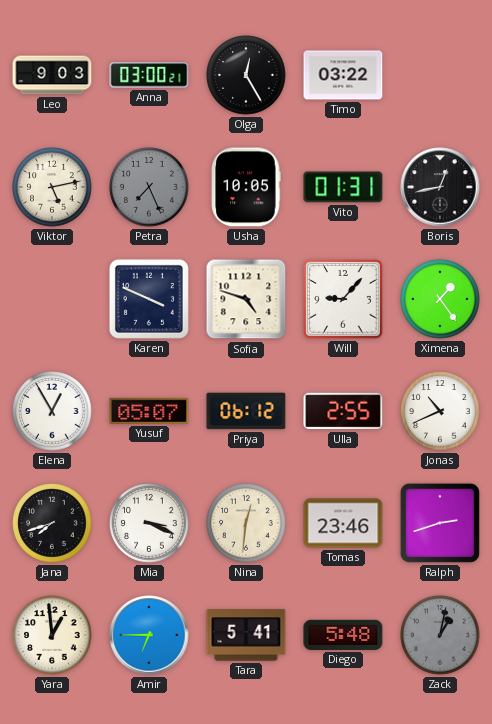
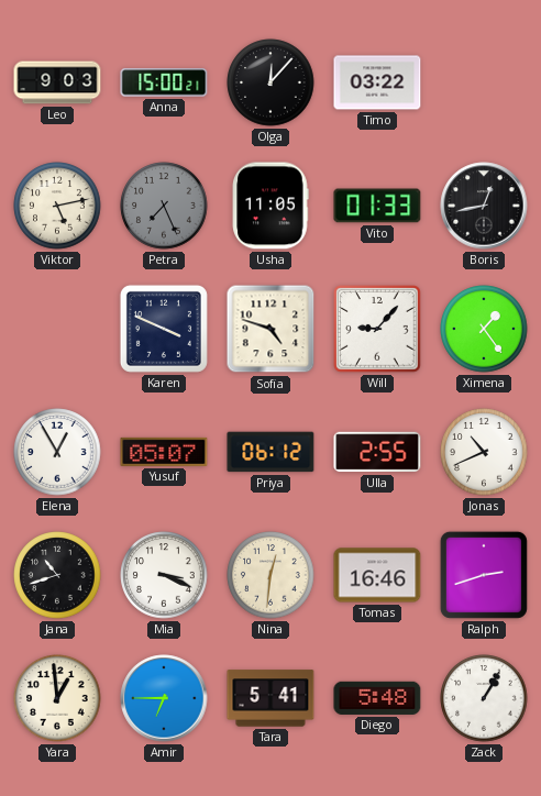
Anna: 03:00 -> 15:00 (164, 82)
Olga: 12:25 -> 12:07 (270, 82)
Usha: 10:05 -> 11:05 (270, 206)
Vito: 01:31 -> 01:33 (377, 206)
Jana: 7:42 -> 10:42 (57, 575)
Tomas: 23:46 -> 16:46 (377, 575)
Zack: 1:02 -> 1:05 (484, 698)
Zack dial: grey -> white (484, 698)
